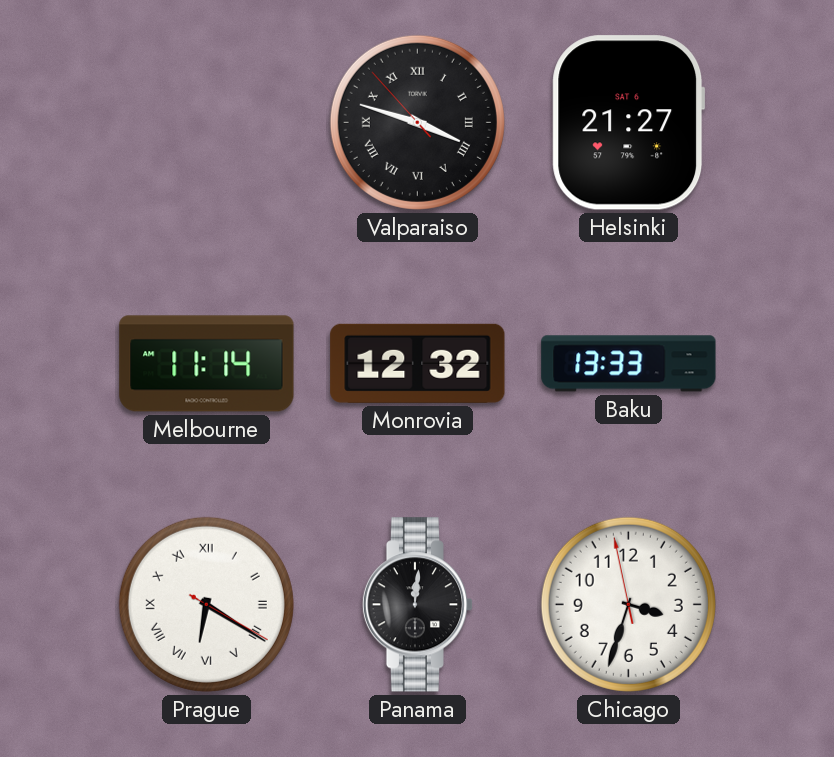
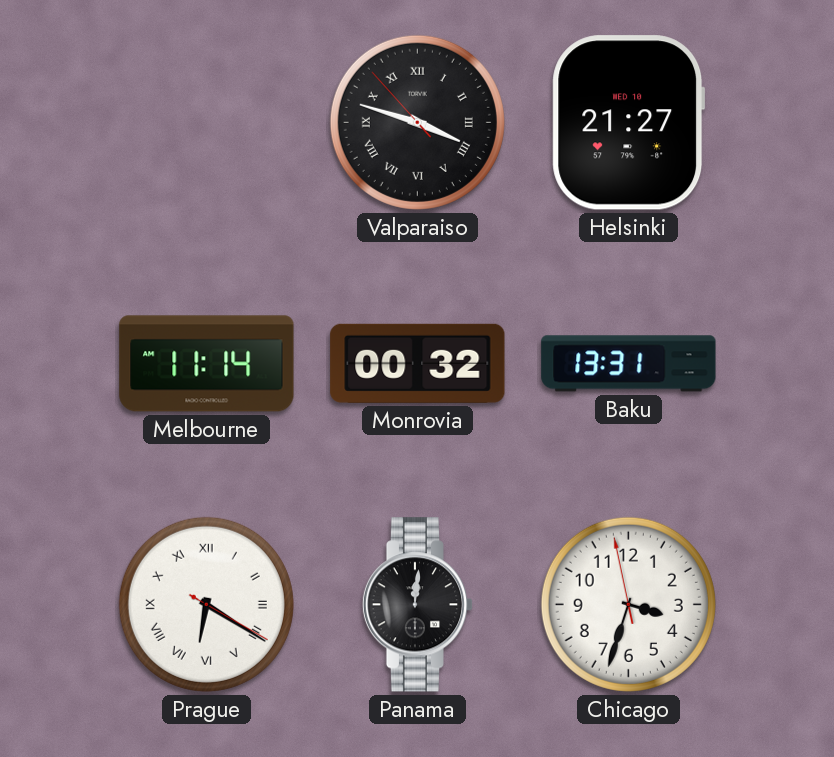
Helsinki date: SAT 6 -> WED 10 (629, 123)
Monrovia: 12:32 -> 00:32 (418, 363)
Baku: 13:33 -> 13:31 (629, 364)
